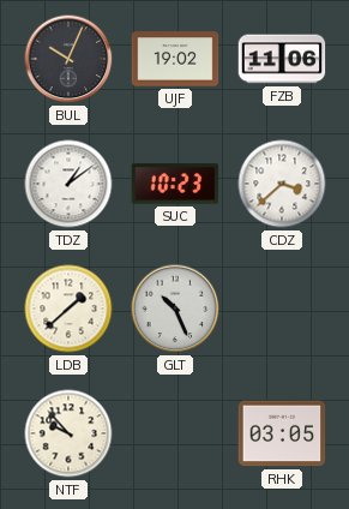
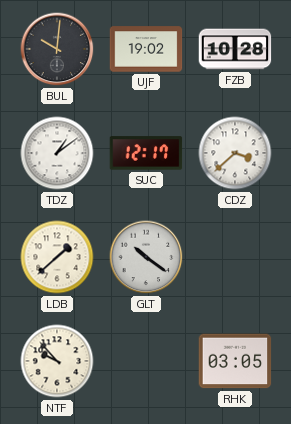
BUL: 10:04 -> 10:01 (57, 49)
FZB: 11:06 -> 10:28 (235, 49)
SUC: 10:23 -> 12:17 (146, 153)
GLT: 10:26 -> 10:21 (146, 257)
